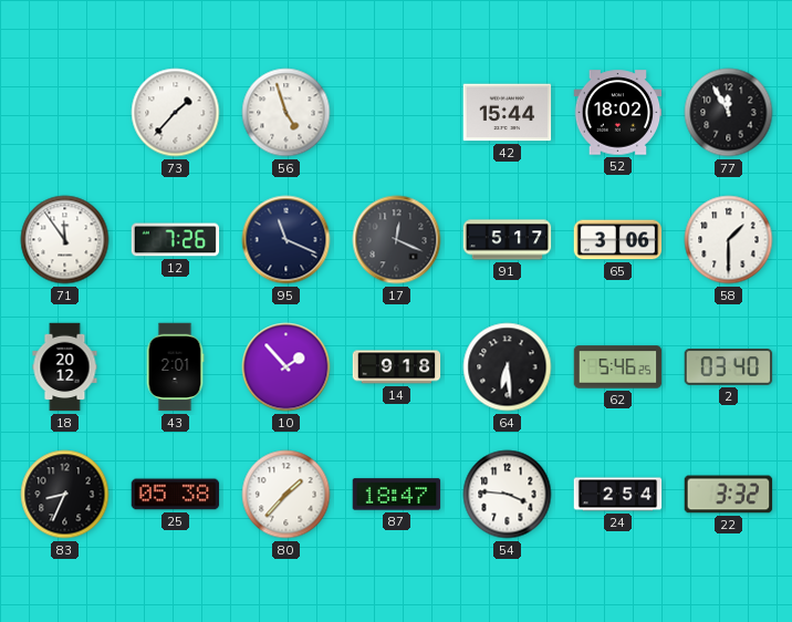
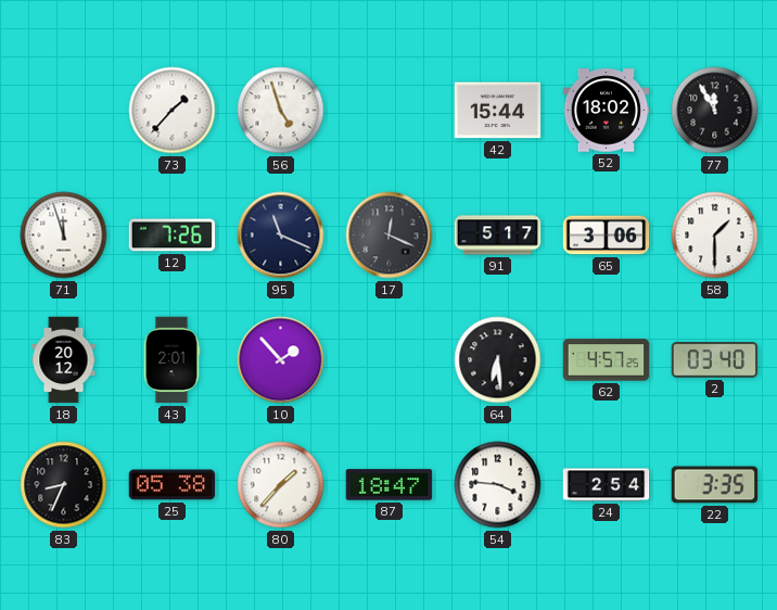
71: 11:54 -> 11:57 (64, 236)
14: 9:18 -> none (397, 367)
62: 5:46 -> 4:57 (607, 360)
22: 3:32 -> 3:35 (715, 485)
